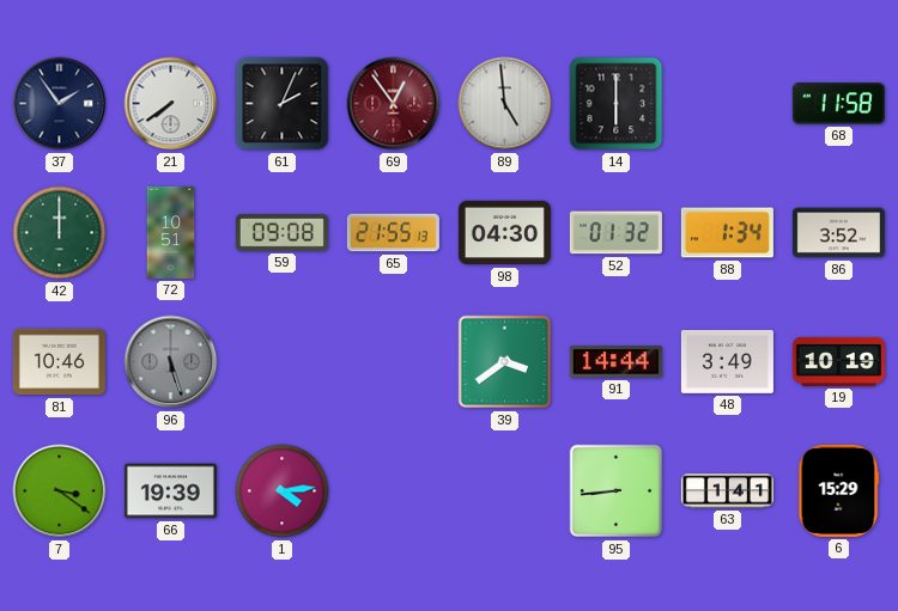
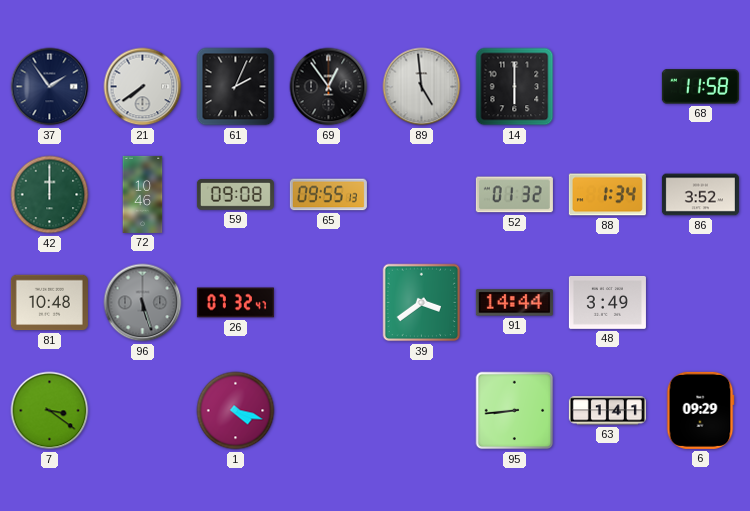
69 dial: burgundy -> black (329, 87)
72: 10:51 -> 10:46 (143, 194)
65: 21:55 -> 09:55 (328, 195)
98: 04:30 -> none (504, 233)
81: 10:46 -> 10:48 (49, 303)
26: none -> 07:32 (235, 303)
19: 10:19 -> none (838, 361)
66: 19:39 -> none (170, 491)
1: 4:14 -> 4:18 (236, 411)
6: 15:29 -> 09:29 (700, 410)
